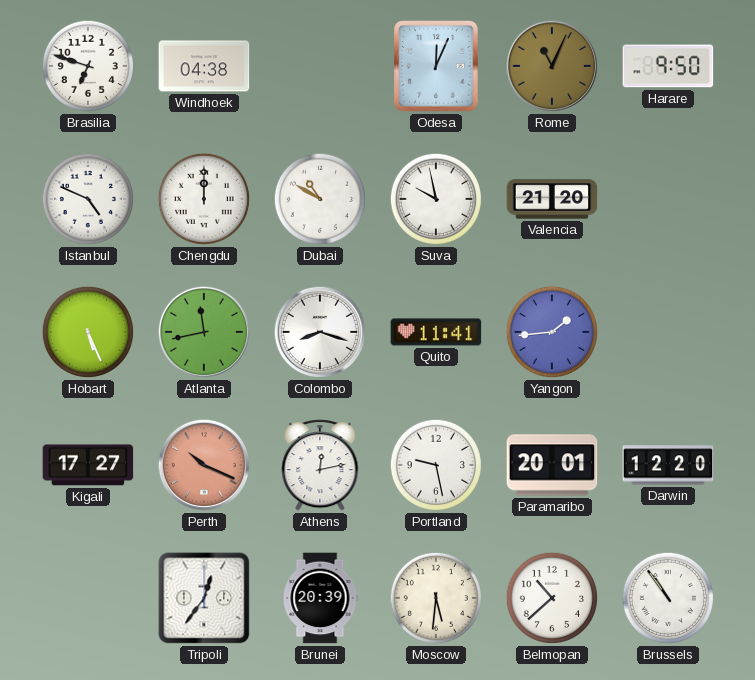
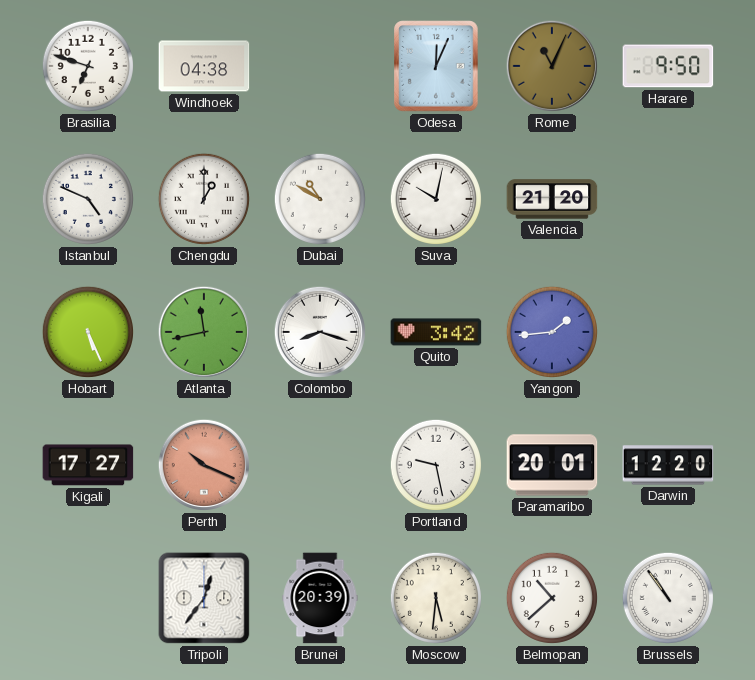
Chengdu: 12:00 -> 1:00 (204, 199)
Suva: 9:58 -> 10:02 (436, 199)
Quito: 11:41 -> 3:42 (436, 332)
Athens: 12:13 -> none (320, 465)
